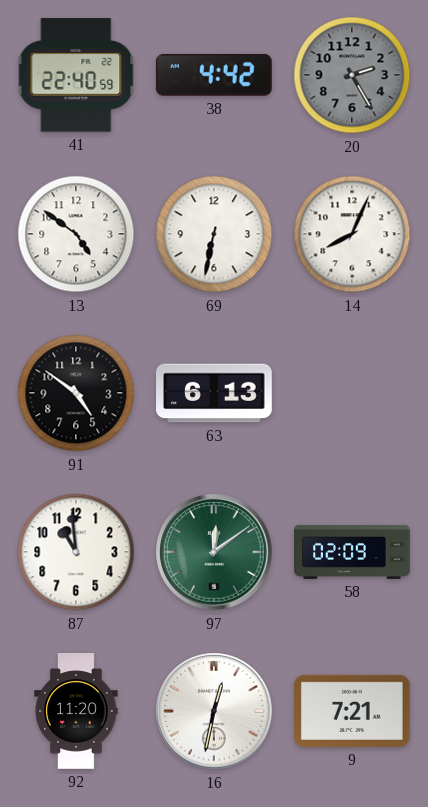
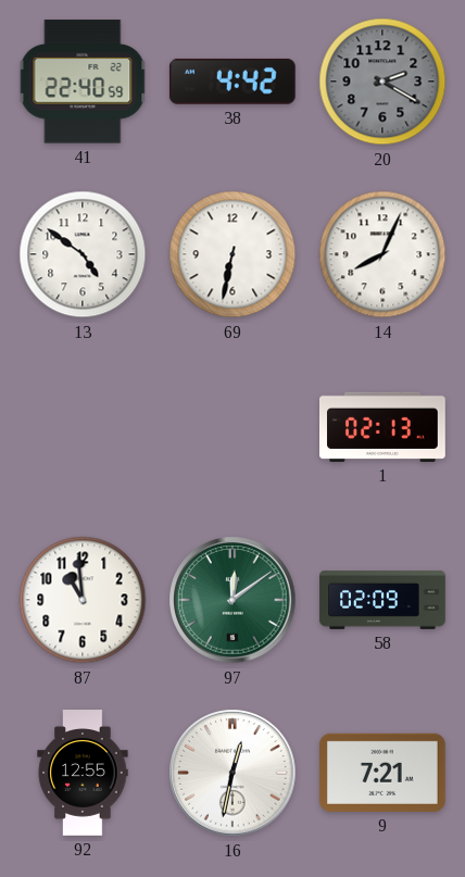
20: 2:25 -> 2:20 (382, 82)
91: 4:51 -> none (76, 393)
63: 6:13 -> none (215, 393)
1: none -> 02:13 (384, 427)
92: 11:20 -> 12:55 (83, 773)
